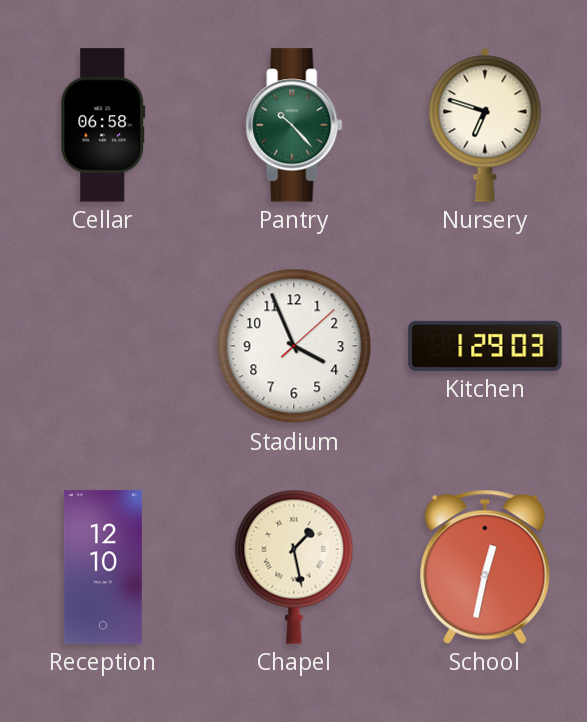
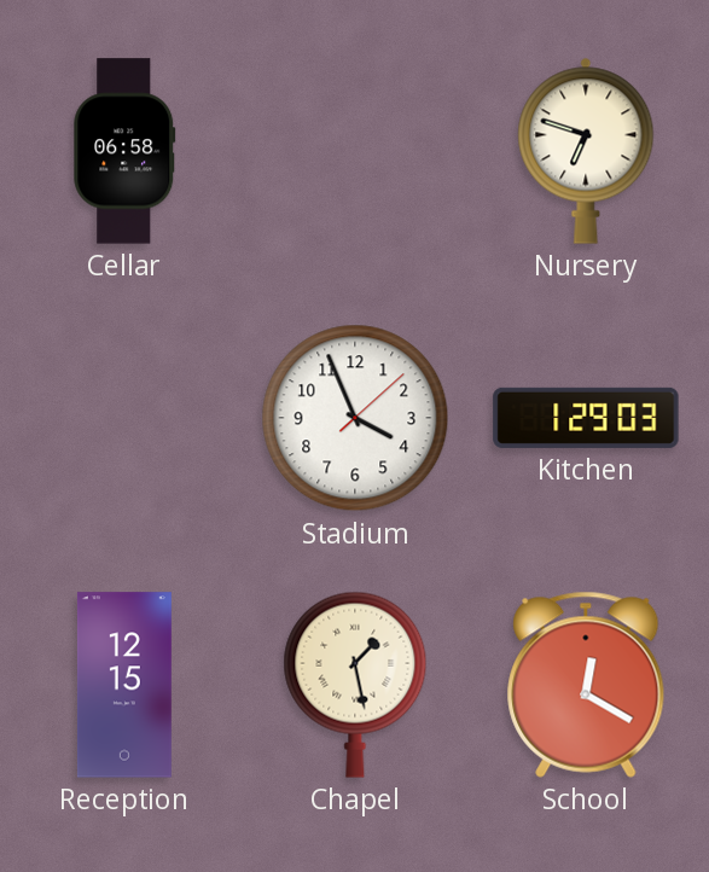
Pantry: 10:23 -> none (294, 125)
Reception: 12:10 -> 12:15 (124, 685)
School: 12:32 -> 12:20 (586, 685)
